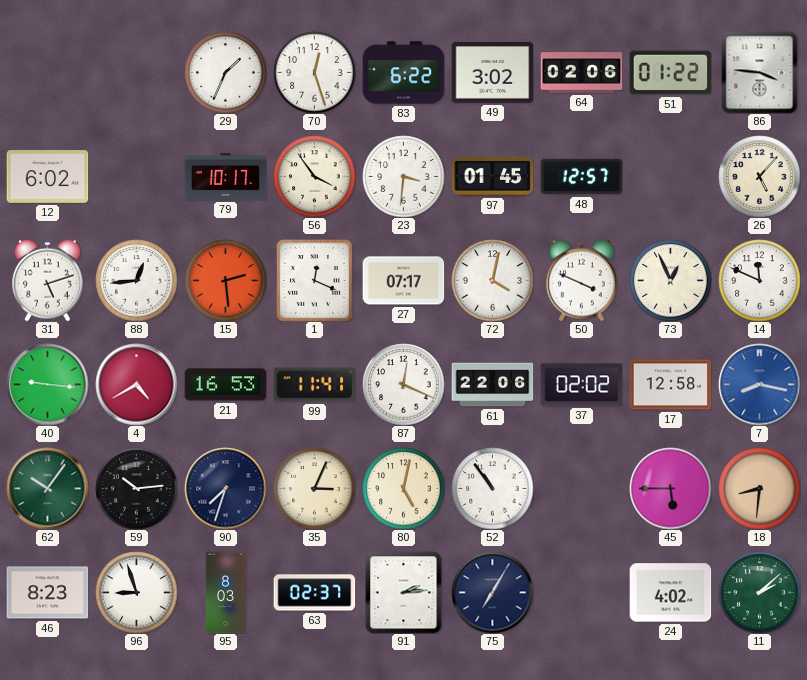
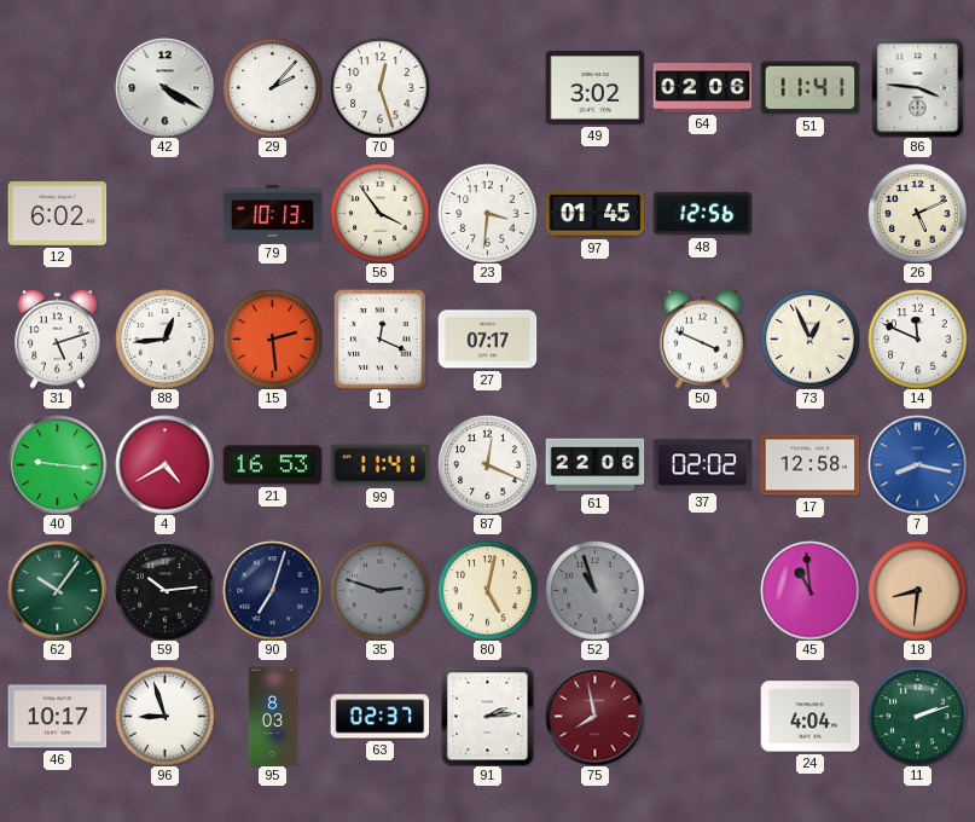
42: none -> 4:20 (164, 87)
29: 1:34 -> 2:07 (272, 87)
83: 6:22 -> none (403, 73)
51: 01:22 -> 11:41 (809, 88)
79: 10:17 -> 10:13 (272, 213)
48: 12:57 -> 12:56 (702, 214)
26: 5:07 -> 5:11 (917, 213)
72: 4:02 -> none (492, 280)
90: 7:33 -> 7:03 (272, 590)
35: 3:04 -> 2:48 (379, 590)
35 dial: cream -> grey (379, 590)
52: 10:54 -> 10:57 (594, 590)
52 dial: white -> grey (594, 590)
45: 5:45 -> 10:59 (809, 590)
46: 8:23 -> 10:17 (57, 717)
75: 7:05 -> 7:58 (594, 716)
75 dial: navy -> burgundy (594, 716)
24: 4:02 -> 4:04 (809, 717)
11: 2:08 -> 2:12 (917, 716)
